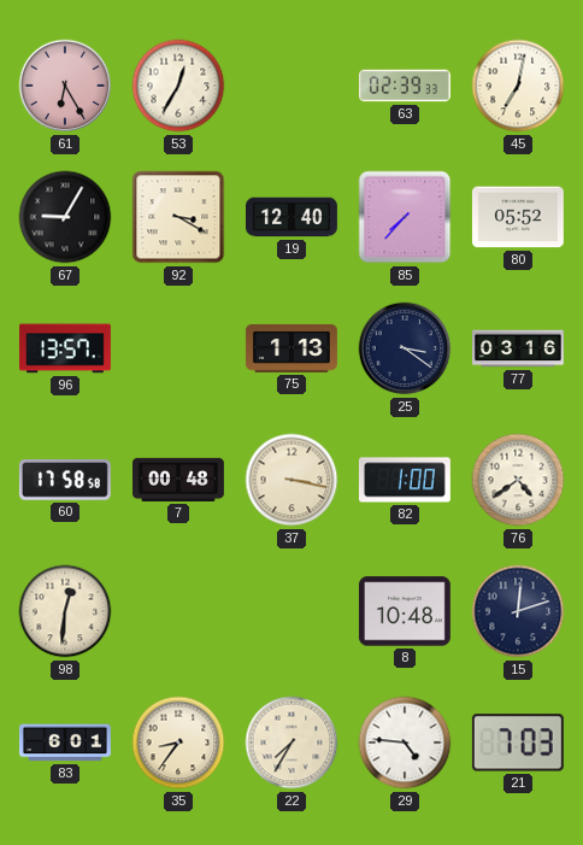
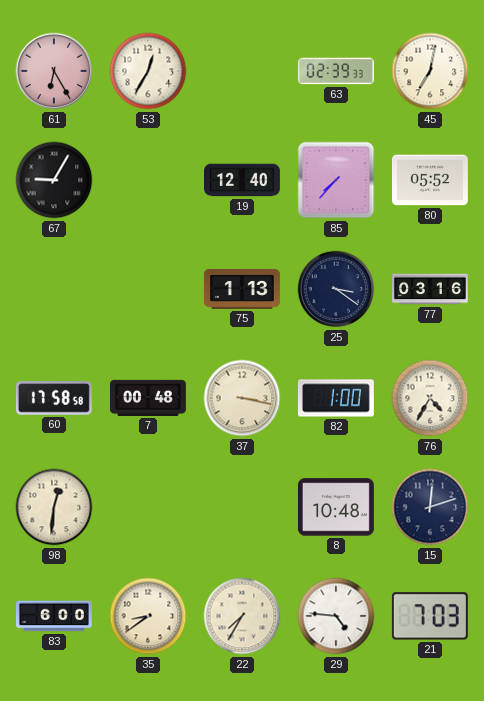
92: 3:20 -> none (178, 217)
96: 13:57 -> none (65, 348)
76: 4:39 -> 4:35 (430, 398)
83: 6:01 -> 6:00 (54, 616)
35: 8:36 -> 8:39 (148, 616)
